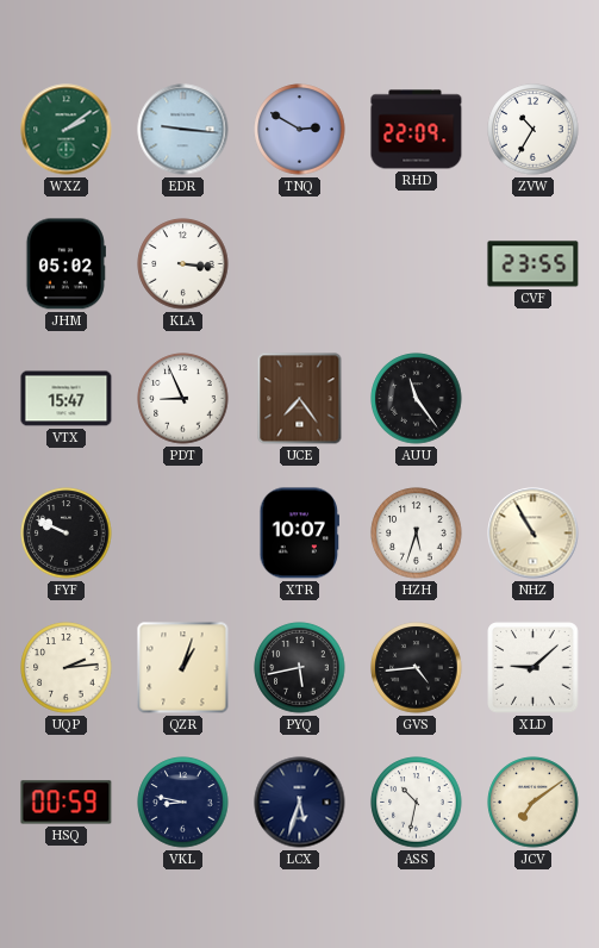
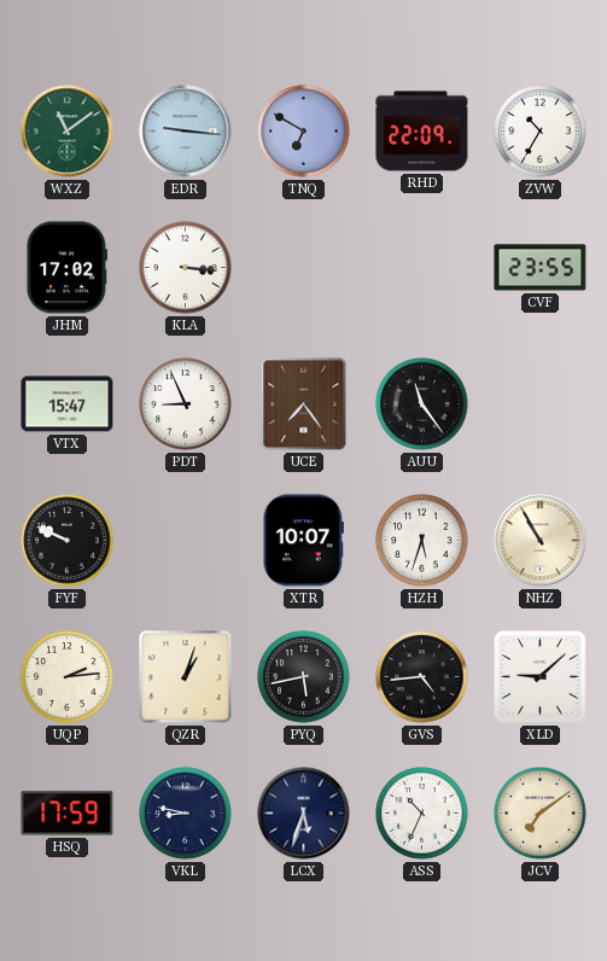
WXZ: 2:09 -> 11:09 (68, 132)
TNQ: 2:50 -> 6:50 (304, 132)
JHM: 05:02 -> 17:02 (66, 268)
HSQ: 00:59 -> 17:59 (68, 814)
ASS: 10:32 -> 10:34 (422, 814)
